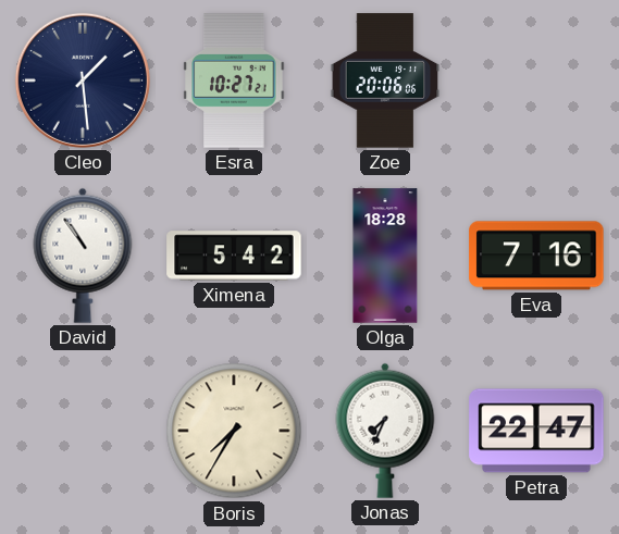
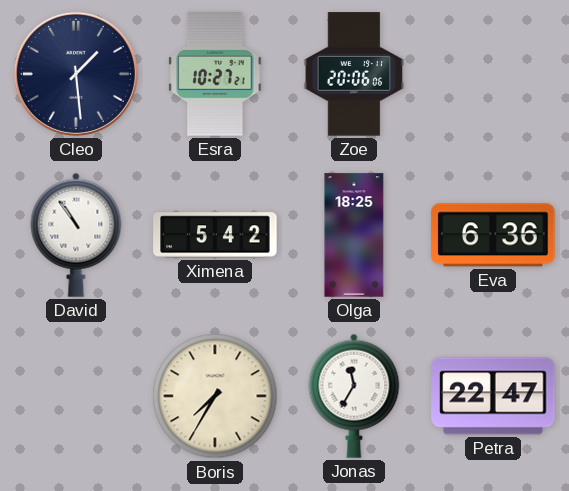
Olga: 18:28 -> 18:25 (354, 235)
Eva: 7:16 -> 6:36 (493, 235)
Jonas: 7:34 -> 11:35 (354, 396)
